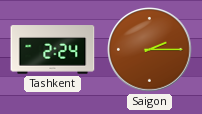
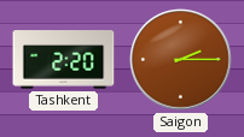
Tashkent: 2:24 -> 2:20 (64, 60)
